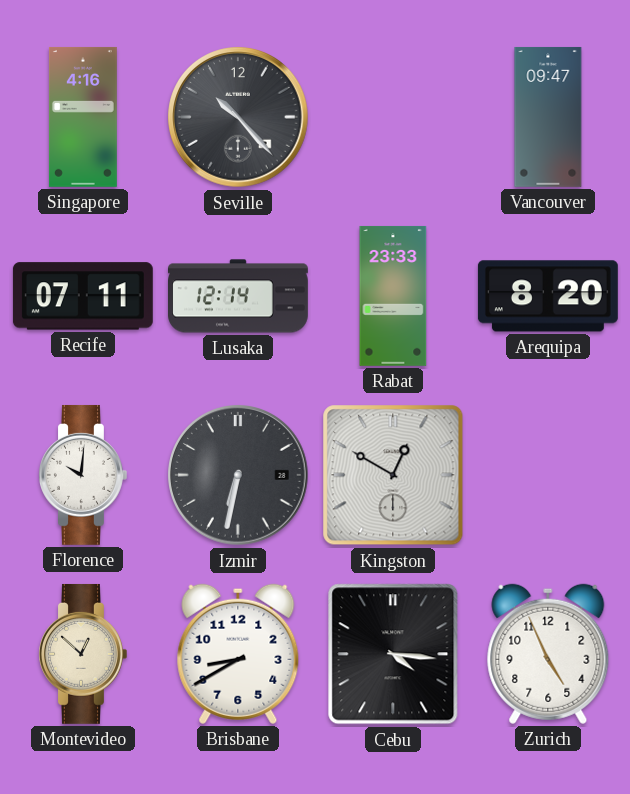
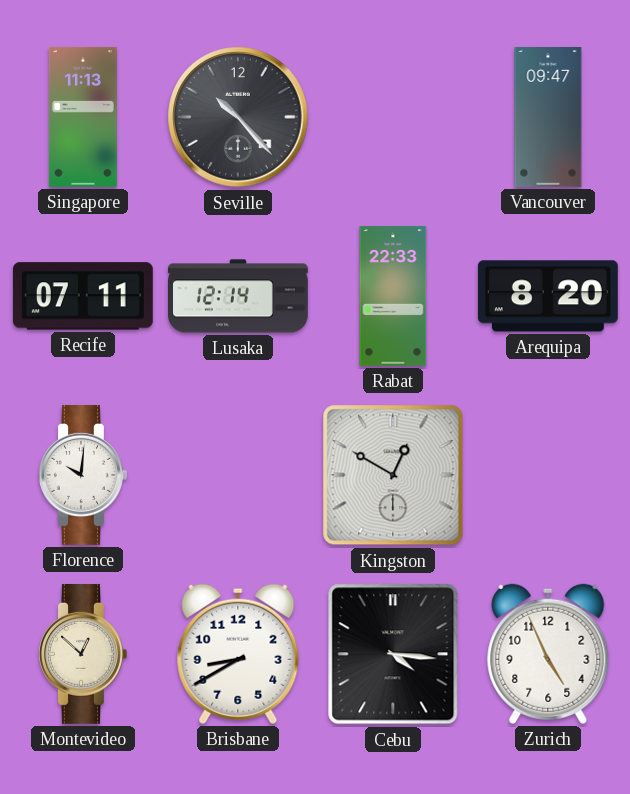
Singapore: 4:16 -> 11:13 (83, 117)
Rabat: 23:33 -> 22:33 (393, 296)
Izmir: 6:32 -> none (239, 476)
